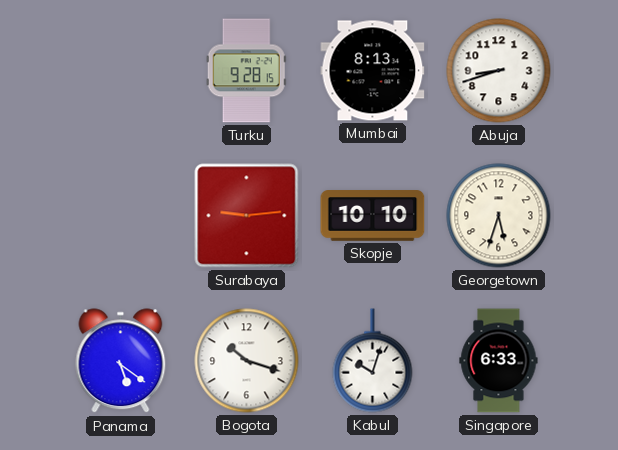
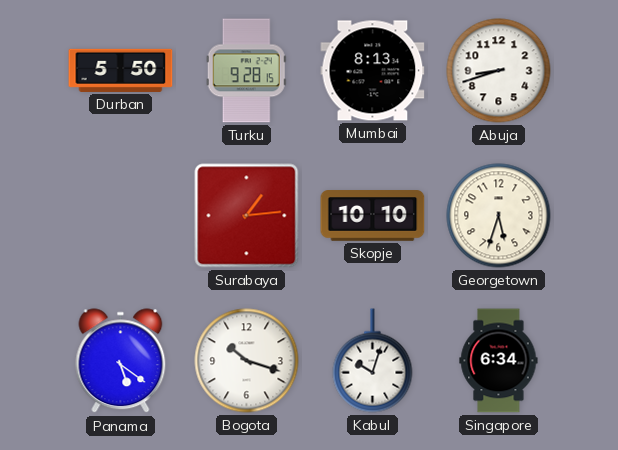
Durban: none -> 5:50 (121, 70)
Surabaya: 9:14 -> 1:14 (247, 216)
Singapore: 6:33 -> 6:34 (499, 361)
